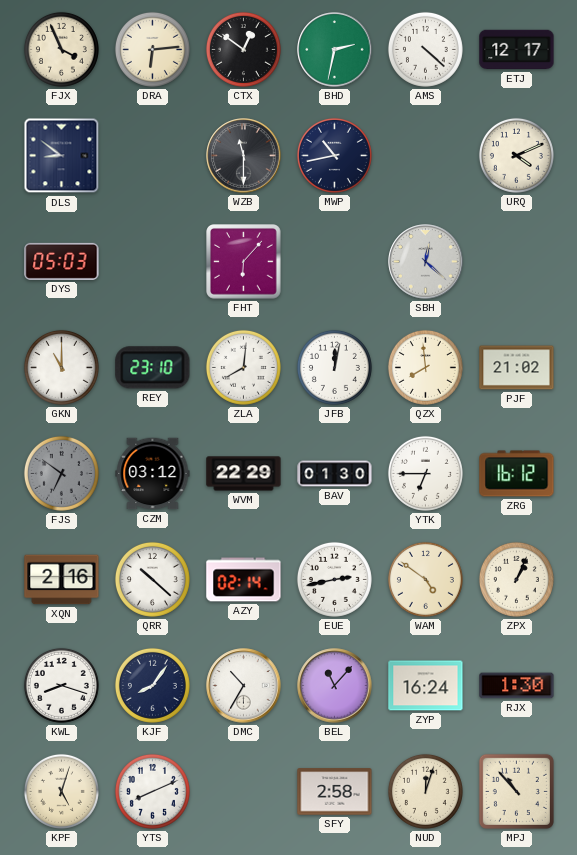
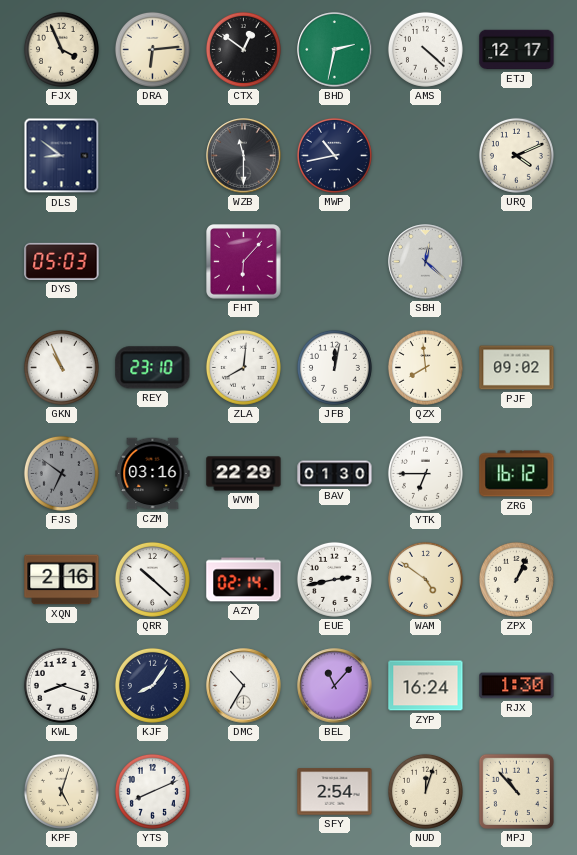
GKN: 11:00 -> 10:56 (61, 367)
PJF: 21:02 -> 09:02 (517, 368)
CZM: 03:12 -> 03:16 (153, 474)
SFY: 2:58 -> 2:54 (335, 792)
